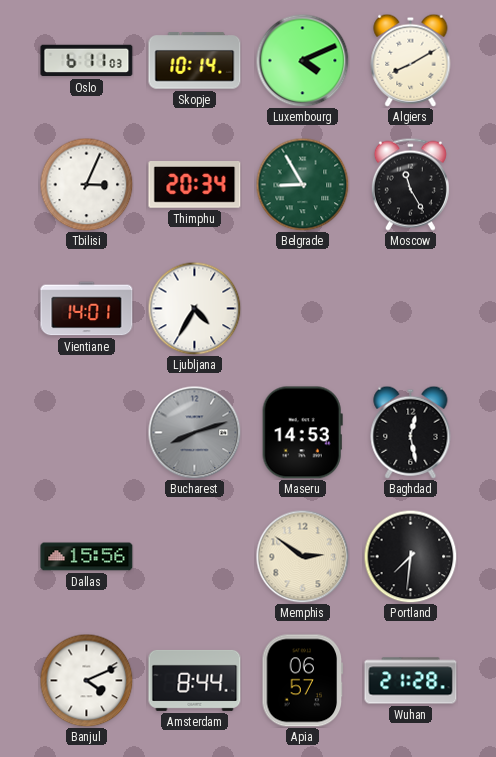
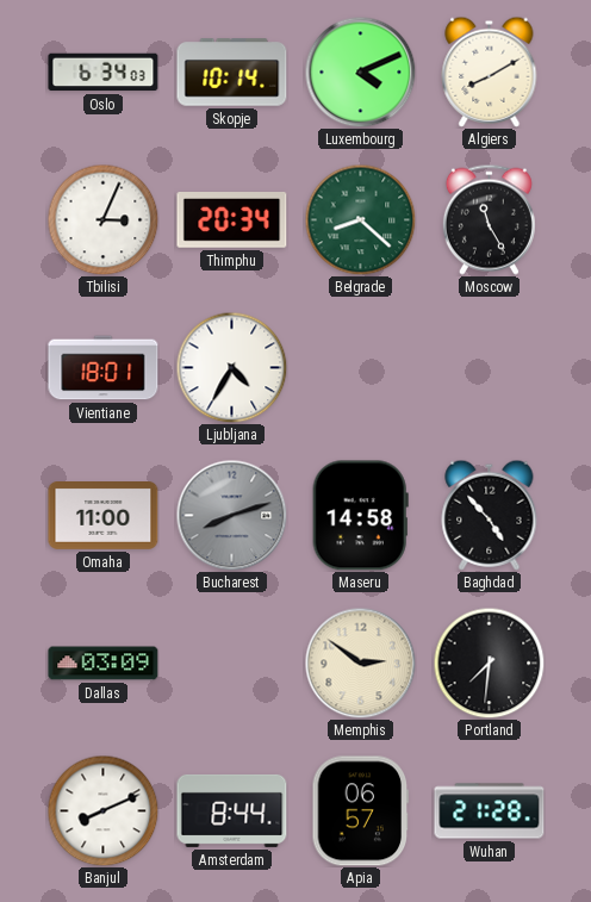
Oslo: 6:11 -> 6:34 (104, 73)
Belgrade: 8:55 -> 8:22 (360, 219)
Vientiane: 14:01 -> 18:01 (104, 368)
Omaha: none -> 11:00 (104, 516)
Maseru: 14:53 -> 14:58 (360, 516)
Baghdad: 12:28 -> 4:53 (490, 515)
Dallas: 15:56 -> 03:09 (104, 664)
Banjul: 4:11 -> 8:11 (102, 810)
